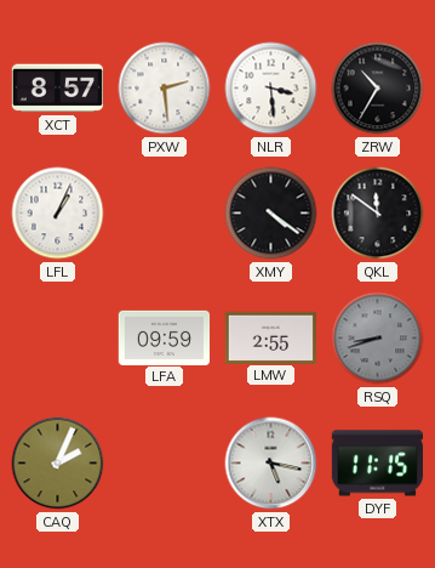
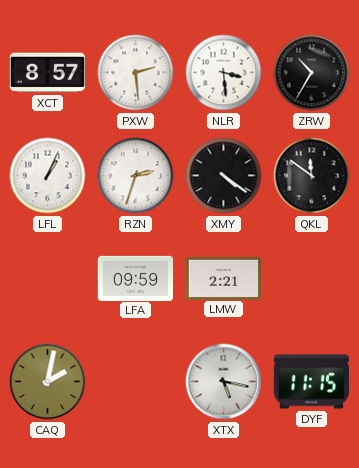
RZN: none -> 2:33 (136, 176)
LMW: 2:55 -> 2:21 (223, 278)
RSQ: 8:42 -> none (378, 339)
CAQ: 2:04 -> 2:02 (48, 382)
